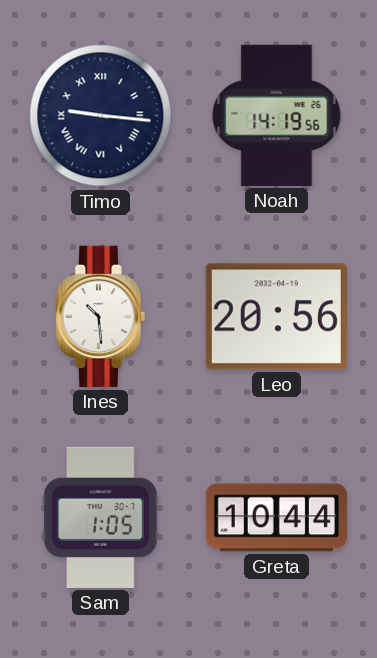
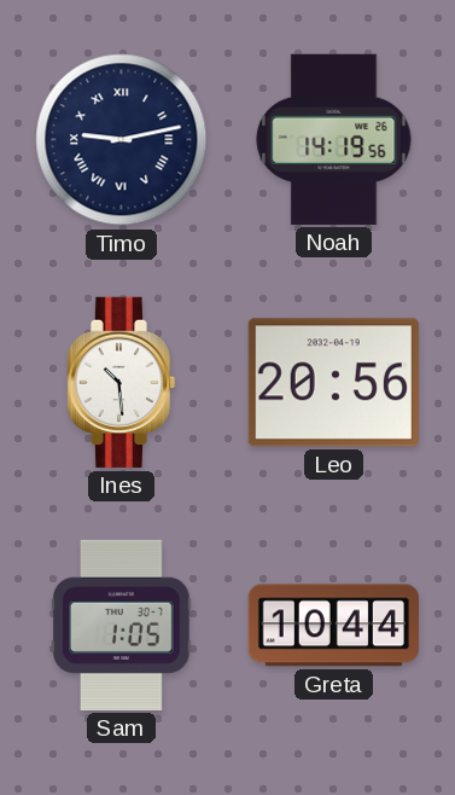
Timo: 9:16 -> 9:13 (122, 140)
